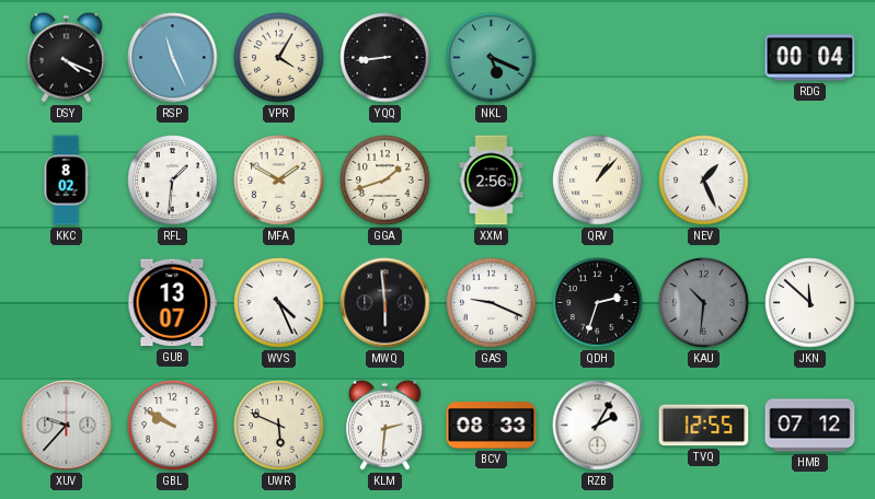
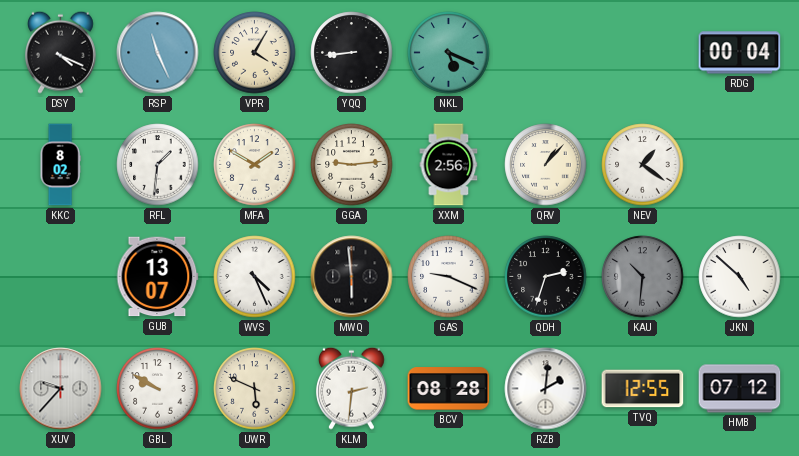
GGA: 1:42 -> 9:14 (352, 165)
NEV: 1:26 -> 1:21 (643, 165)
JKN: 11:52 -> 4:52 (740, 277)
BCV: 08:33 -> 08:28 (449, 389)
RZB: 2:05 -> 2:01 (546, 389)
